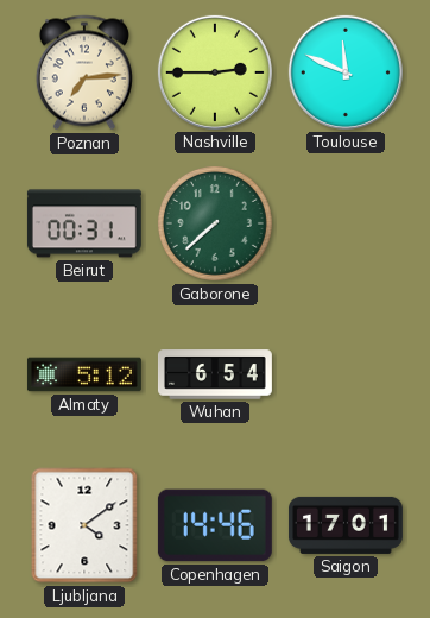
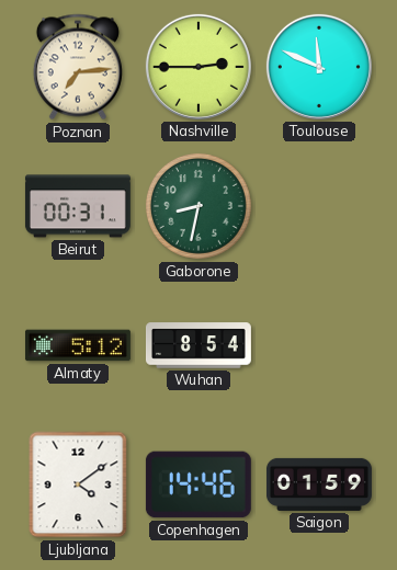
Gaborone: 7:38 -> 8:32 (198, 206)
Wuhan: 6:54 -> 8:54 (198, 345)
Saigon: 17:01 -> 01:59 (319, 485)
